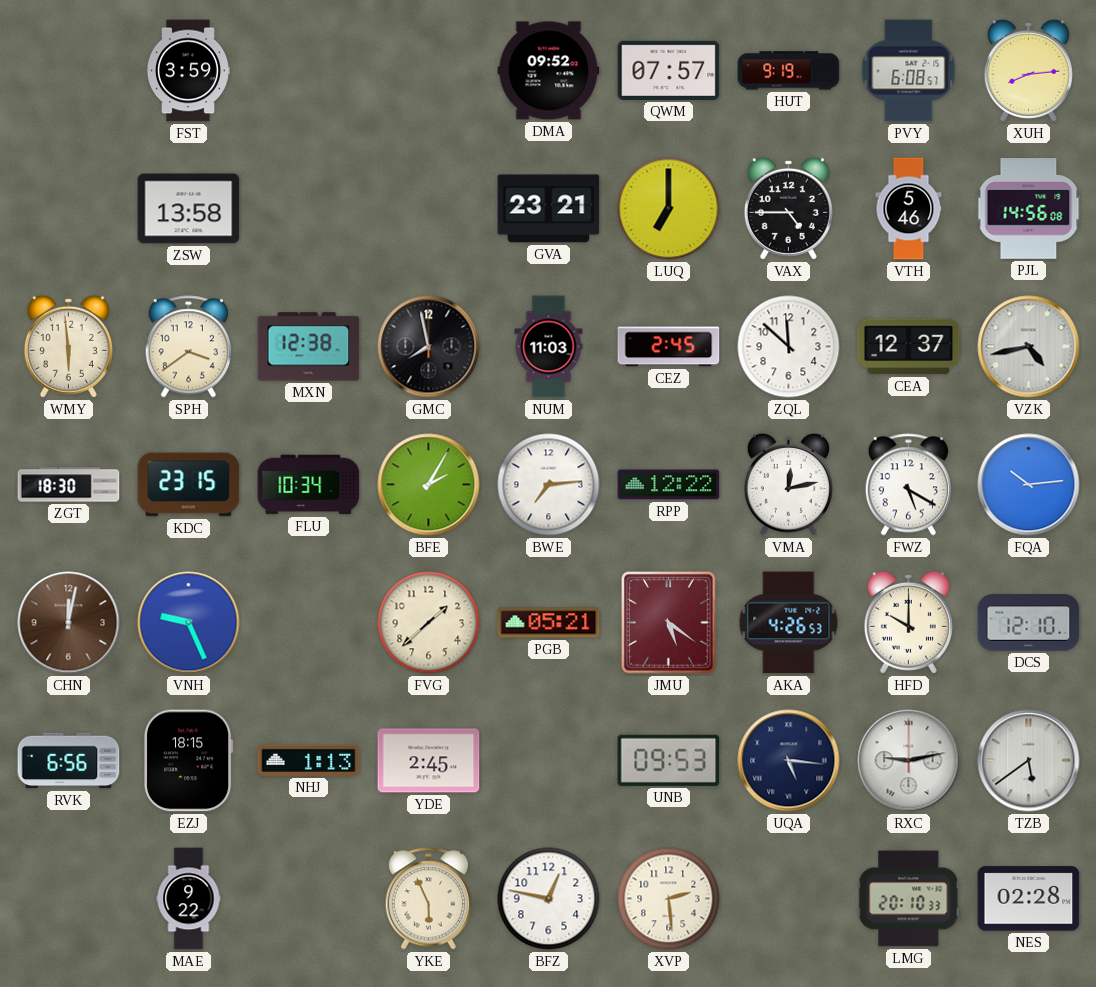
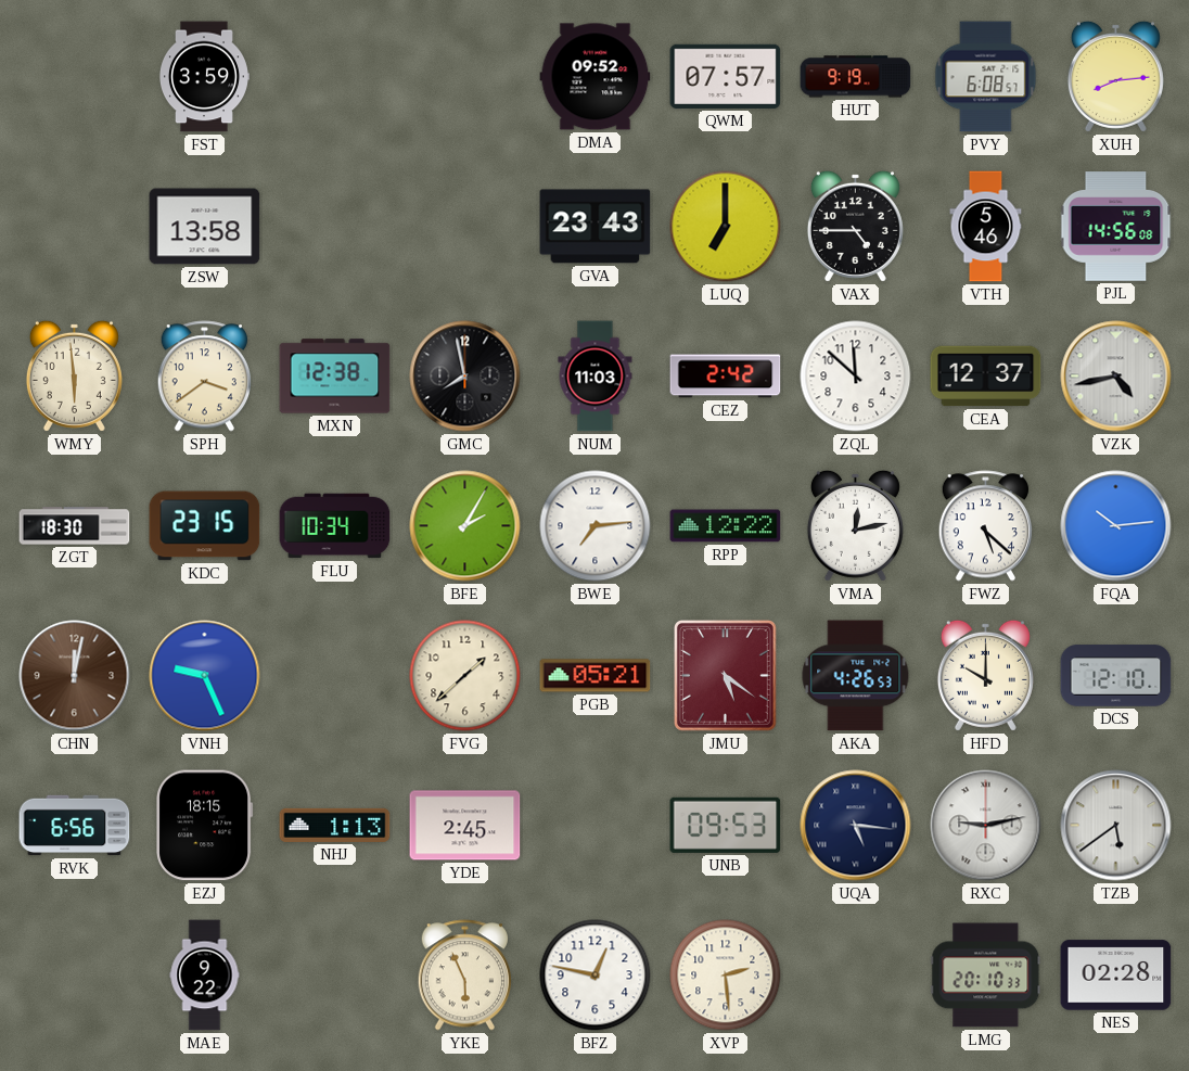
GVA: 23:21 -> 23:43 (596, 227)
CEZ: 2:45 -> 2:42 (726, 377)
FWZ: 5:20 -> 5:22 (985, 526)
